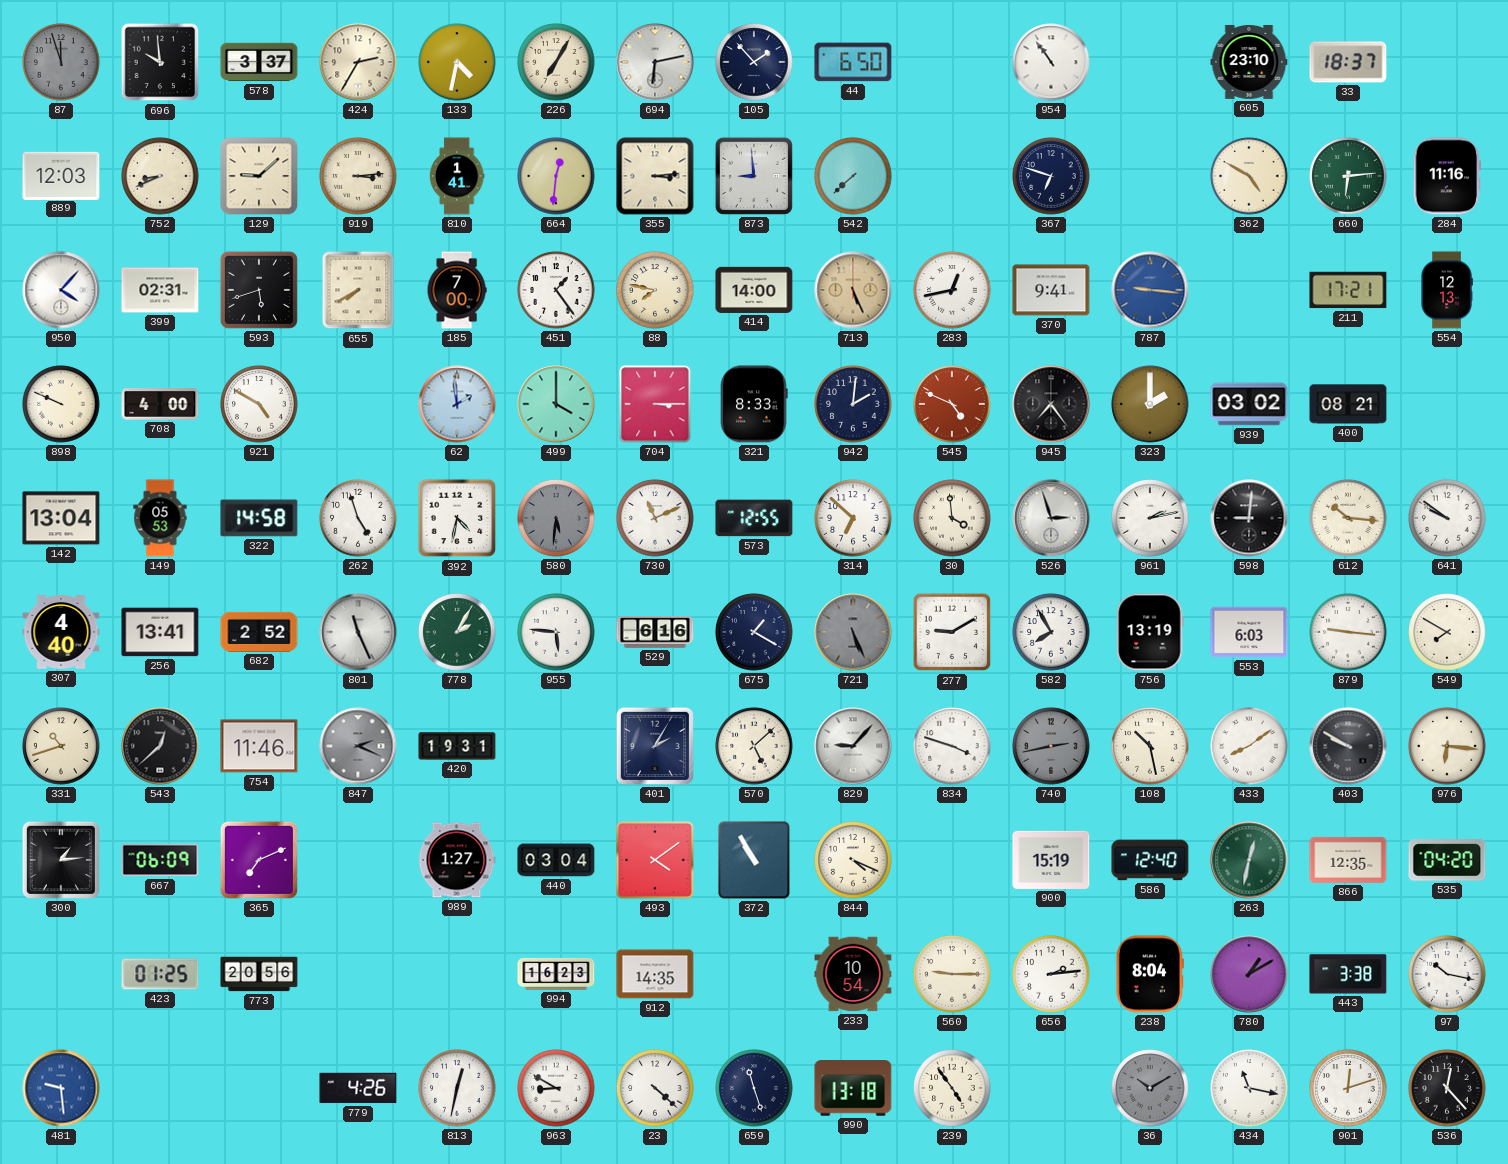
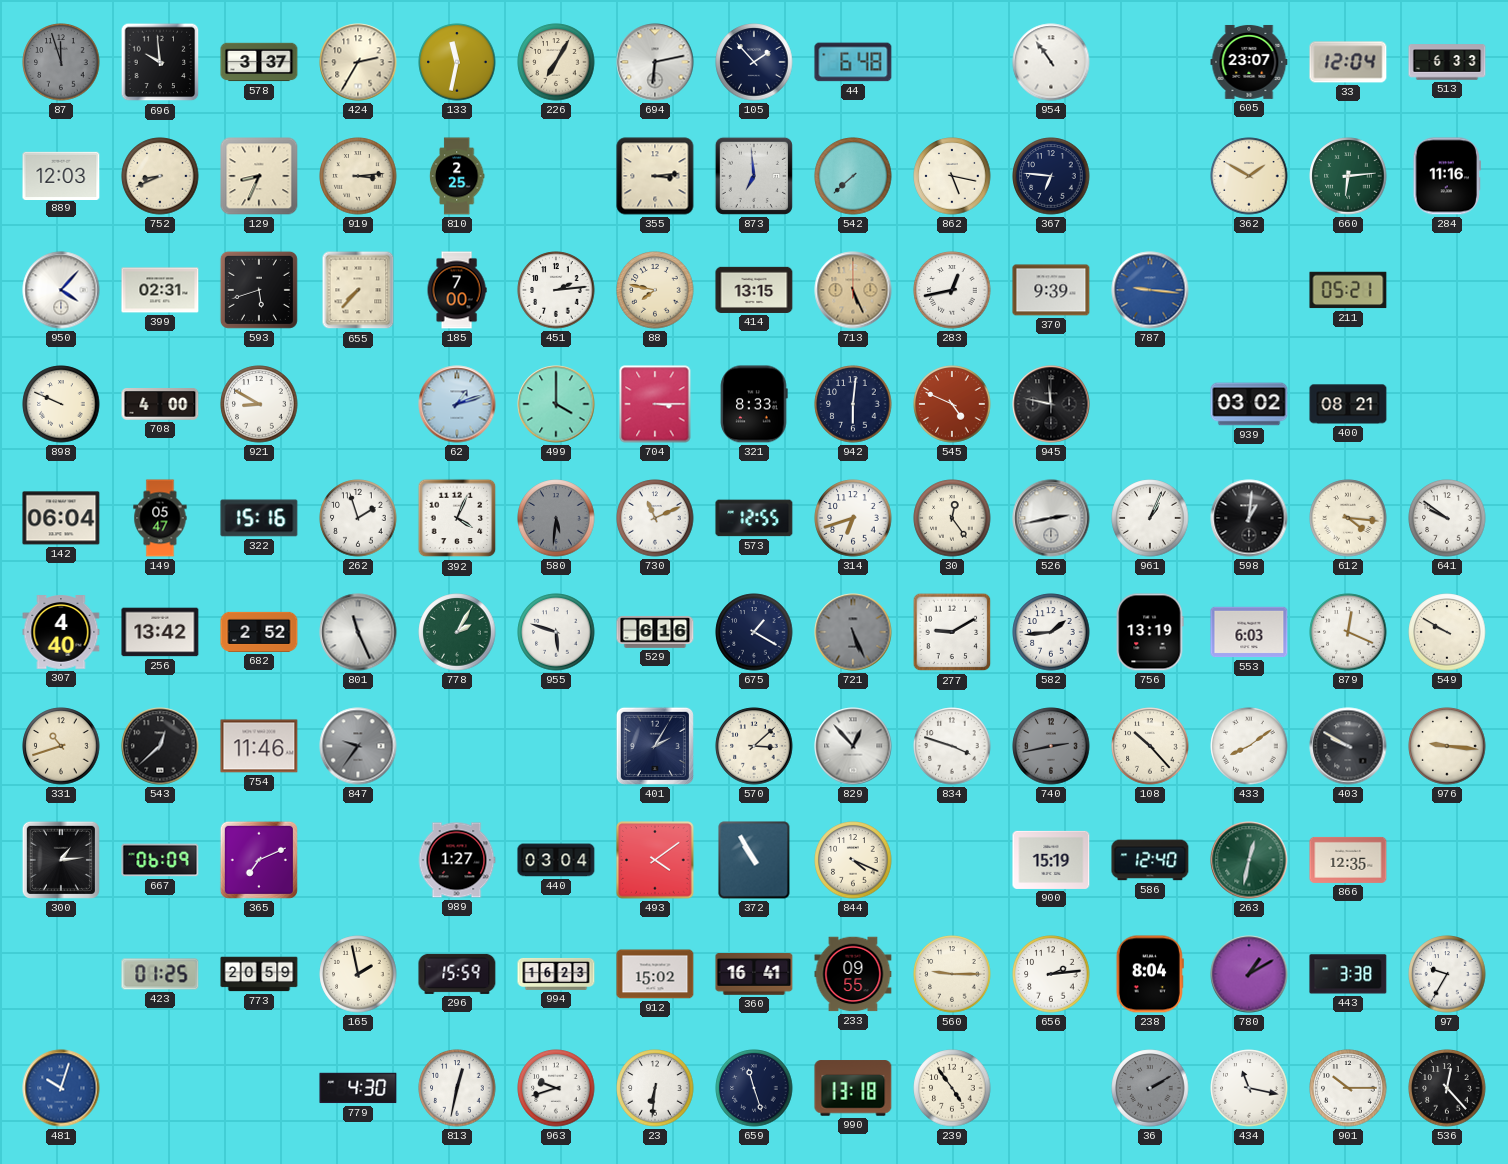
133: 4:32 -> 11:32 (457, 62)
44: 6:50 -> 6:48 (853, 62)
605: 23:10 -> 23:07 (1249, 62)
33: 18:37 -> 12:04 (1348, 62)
513: none -> 6:33 (1447, 62)
129: 9:08 -> 8:34 (259, 176)
810: 1:41 -> 2:25 (457, 176)
664: 12:31 -> none (556, 176)
873: 8:59 -> 6:59 (754, 176)
862: none -> 5:17 (952, 176)
367: 6:48 -> 6:46 (1051, 176)
362: 4:50 -> 1:50 (1249, 176)
655: 7:40 -> 7:37 (358, 290)
451: 1:24 -> 2:14 (556, 290)
414: 14:00 -> 13:15 (754, 290)
370: 9:41 -> 9:39 (1051, 290)
211: 17:21 -> 05:21 (1348, 290)
554: 12:13 -> none (1447, 290)
921: 4:50 -> 8:50 (259, 404)
62: 1:59 -> 1:12 (457, 404)
942: 2:01 -> 6:01 (853, 404)
945: 7:24 -> 11:47 (1051, 404)
323: 2:00 -> none (1150, 404)
142: 13:04 -> 06:04 (61, 518)
149: 05:53 -> 05:47 (160, 518)
322: 14:58 -> 15:16 (259, 518)
262: 4:57 -> 1:57 (358, 518)
392: 4:32 -> 4:04 (457, 518)
314: 6:52 -> 6:42 (853, 518)
30: 3:59 -> 12:24 (952, 518)
526: 2:57 -> 2:43 (1051, 518)
961: 2:13 -> 1:04 (1150, 518)
598: 9:01 -> 1:01 (1249, 518)
612: 10:16 -> 4:16 (1348, 518)
256: 13:41 -> 13:42 (160, 632)
955: 5:46 -> 5:48 (556, 632)
582: 7:55 -> 1:44 (1051, 632)
879: 9:16 -> 12:19 (1348, 632)
549: 7:50 -> 9:50 (1447, 632)
847: 2:19 -> 9:36 (358, 746)
420: 19:31 -> none (457, 746)
570: 5:08 -> 3:08 (754, 746)
829: 9:07 -> 12:53 (853, 746)
108: 10:28 -> 10:23 (1150, 746)
976: 6:16 -> 9:16 (1447, 746)
535: 04:20 -> none (1447, 860)
773: 20:56 -> 20:59 (259, 974)
165: none -> 1:58 (358, 974)
296: none -> 15:59 (457, 974)
912: 14:35 -> 15:02 (655, 974)
360: none -> 16:41 (754, 975)
233: 10:54 -> 09:55 (853, 974)
97: 10:17 -> 9:35 (1447, 974)
481: 9:29 -> 10:03 (61, 1088)
779: 4:26 -> 4:30 (358, 1088)
963: 8:50 -> 9:42 (556, 1088)
23: 4:22 -> 6:31 (655, 1088)
36: 10:10 -> 2:10 (1150, 1088)
901: 12:12 -> 10:15 (1348, 1088)
